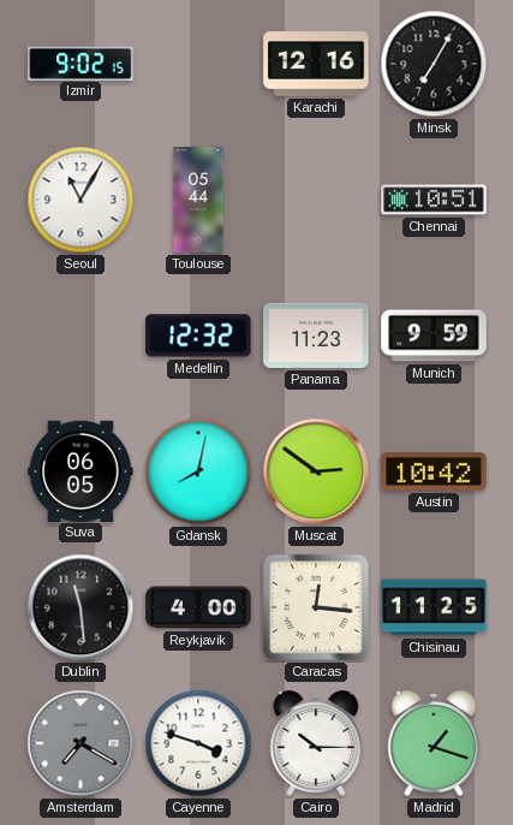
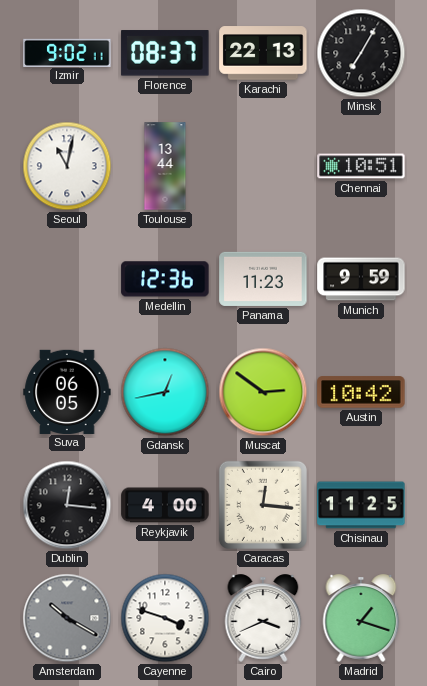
Izmir: 9:02:15 -> 9:02:11 (67, 52)
Florence: none -> 08:37 (165, 53)
Karachi: 12:16 -> 22:13 (263, 53)
Seoul: 11:05 -> 11:02 (67, 166)
Toulouse: 05:44 -> 13:44 (165, 166)
Medellin: 12:32 -> 12:36 (165, 279)
Gdansk: 8:02 -> 12:43 (165, 392)
Dublin: 11:29 -> 12:16 (67, 505)
Amsterdam: 7:20 -> 10:20 (67, 618)
Cairo: 10:15 -> 3:41 (263, 618)
